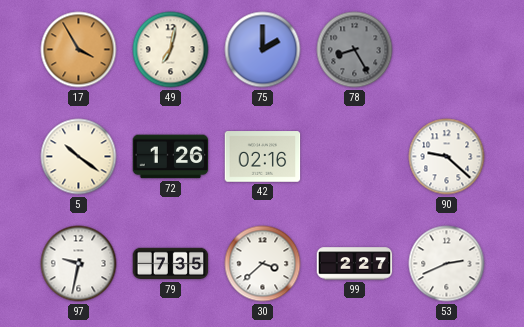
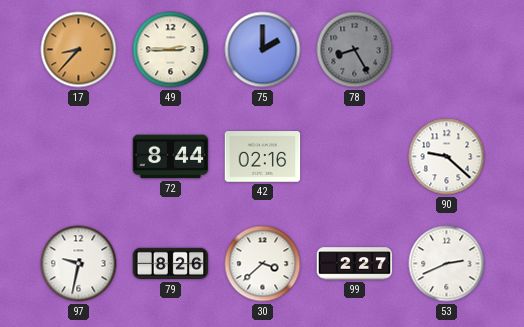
17: 3:55 -> 8:37 (79, 50)
49: 7:02 -> 2:45 (171, 50)
5: 10:21 -> none (79, 157)
72: 1:26 -> 8:44 (171, 157)
79: 7:35 -> 8:26 (171, 264)
